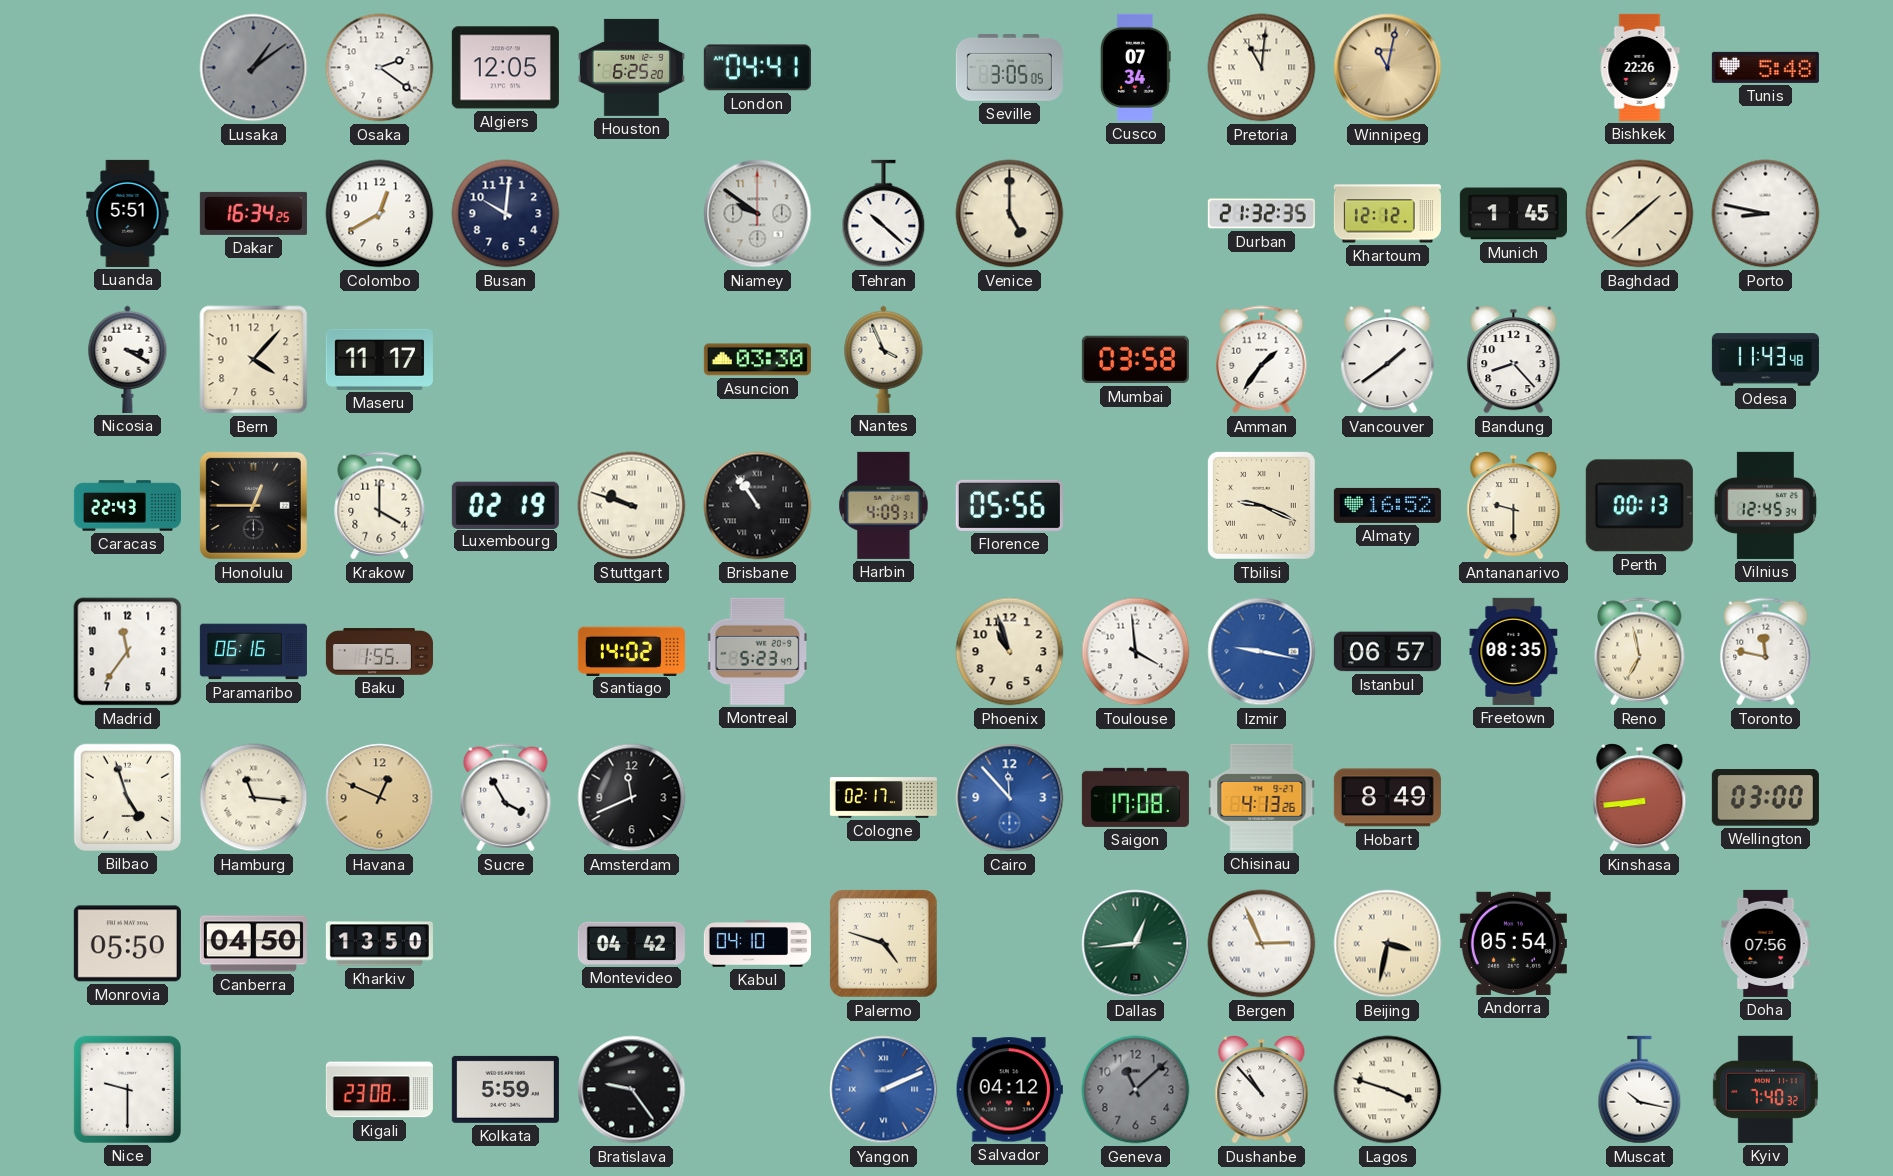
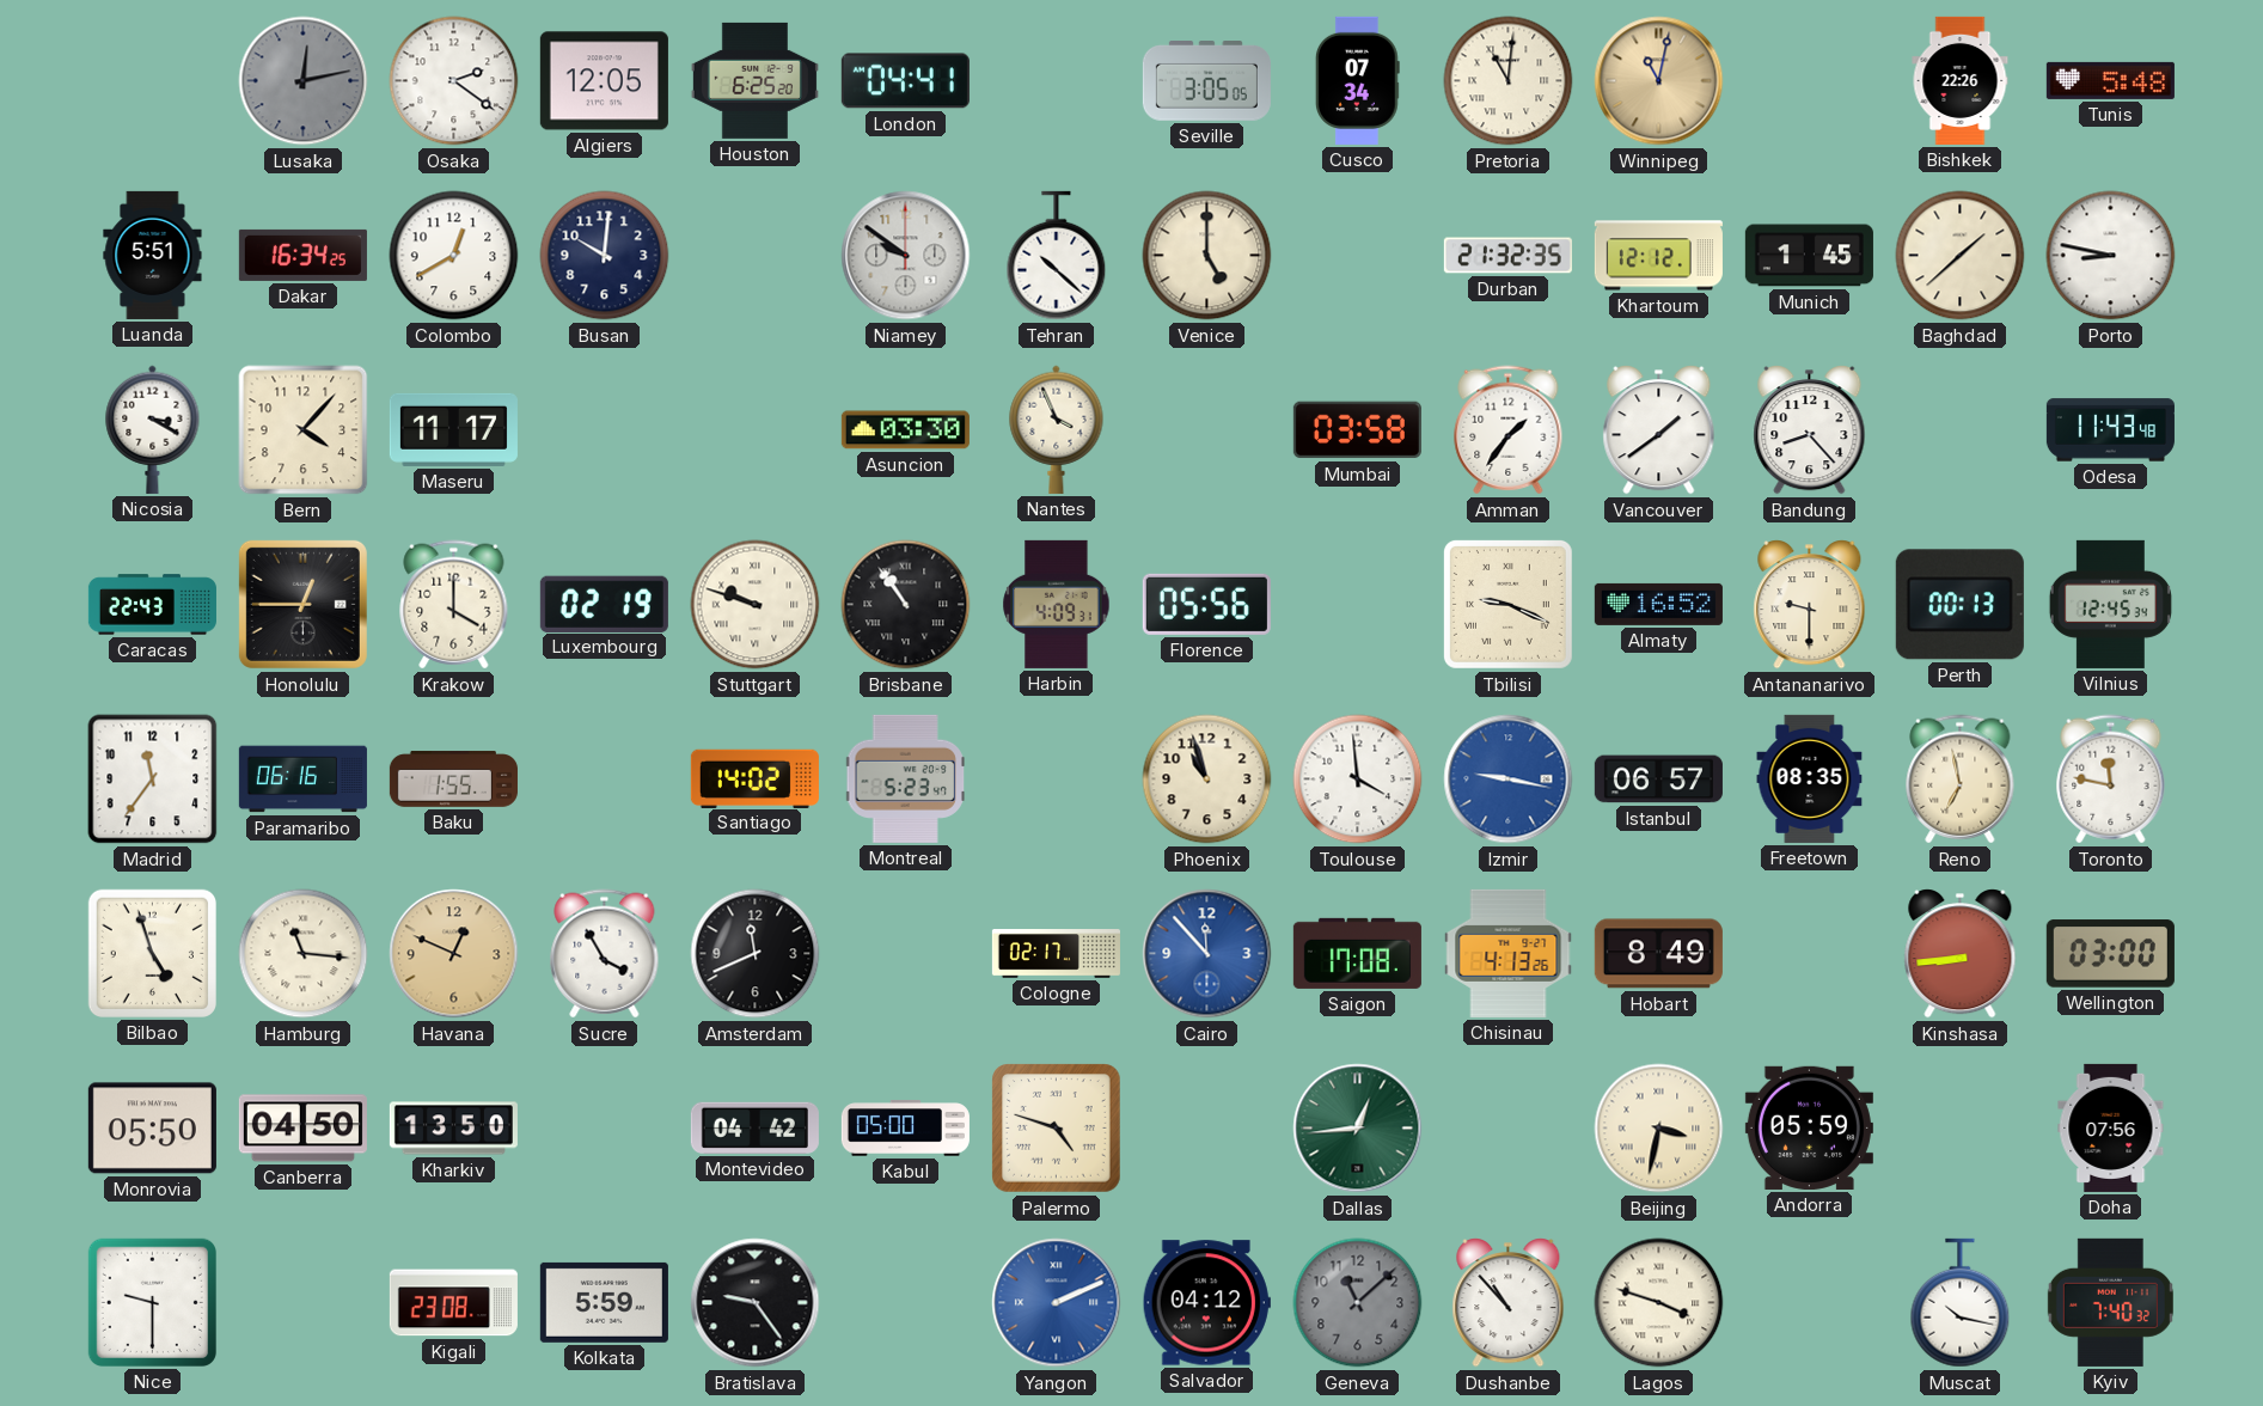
Lusaka: 1:09 -> 12:13 (304, 81)
Kabul: 04:10 -> 05:00 (905, 1129)
Bergen: 2:56 -> none (1262, 944)
Andorra: 05:54 -> 05:59 (1809, 1127)
